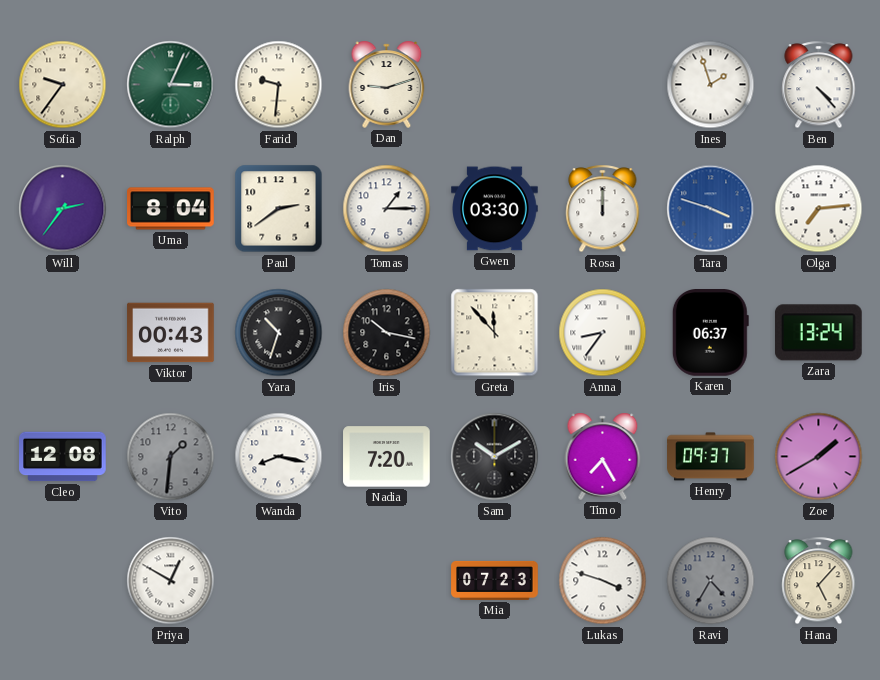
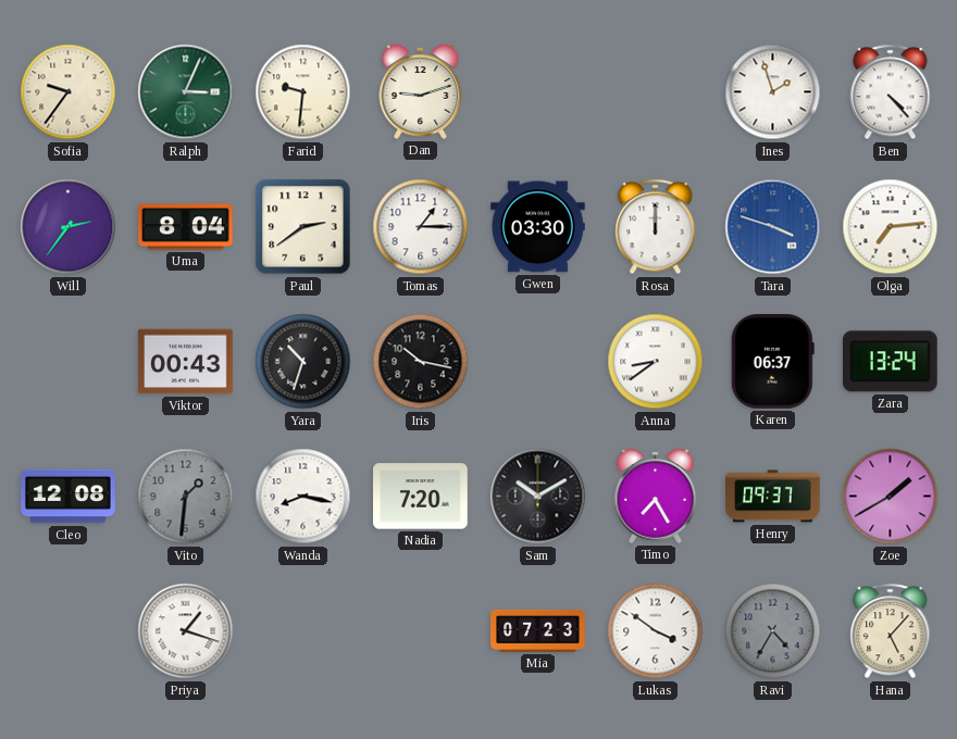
Greta: 11:53 -> none (495, 333)
Anna: 8:36 -> 8:39 (656, 362)
Priya: 12:50 -> 1:18 (186, 631)
Lukas: 3:48 -> 3:51 (656, 631)
